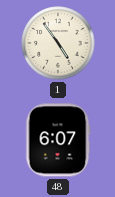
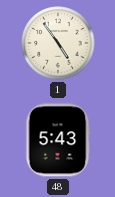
48: 6:07 -> 5:43 (58, 140)
